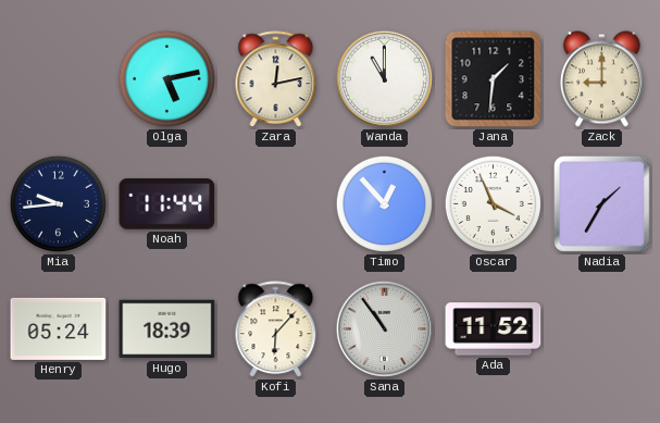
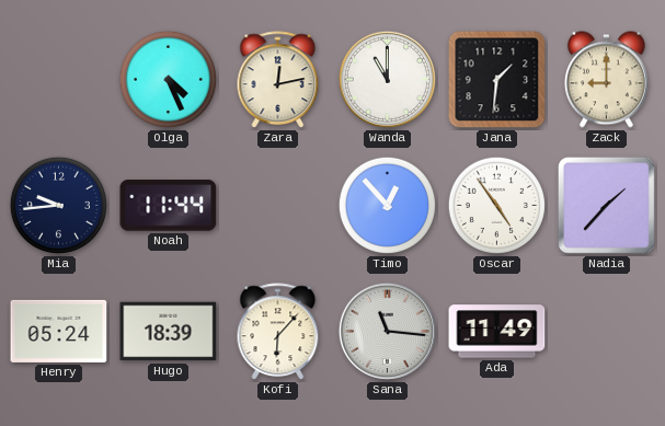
Olga: 5:13 -> 4:26 (168, 79)
Oscar: 3:56 -> 4:54 (496, 205)
Nadia: 1:35 -> 1:37 (606, 205)
Sana: 10:54 -> 11:16 (387, 331)
Ada: 11:52 -> 11:49 (497, 332)
